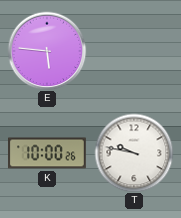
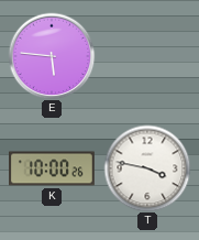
T: 9:47 -> 3:47 (147, 168)
